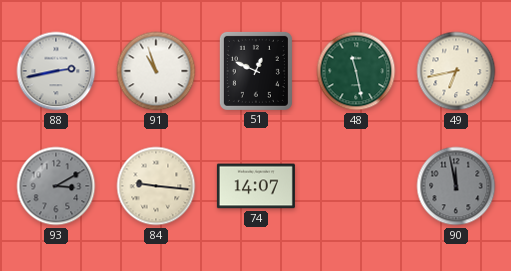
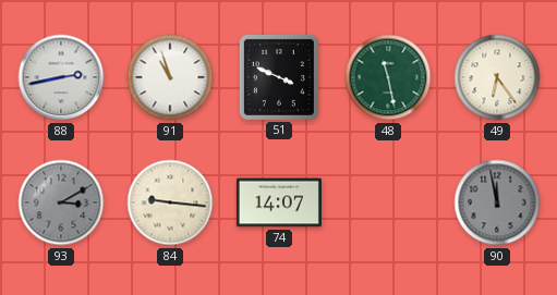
51: 12:49 -> 3:49 (279, 77)
49: 6:43 -> 6:24 (497, 77)
